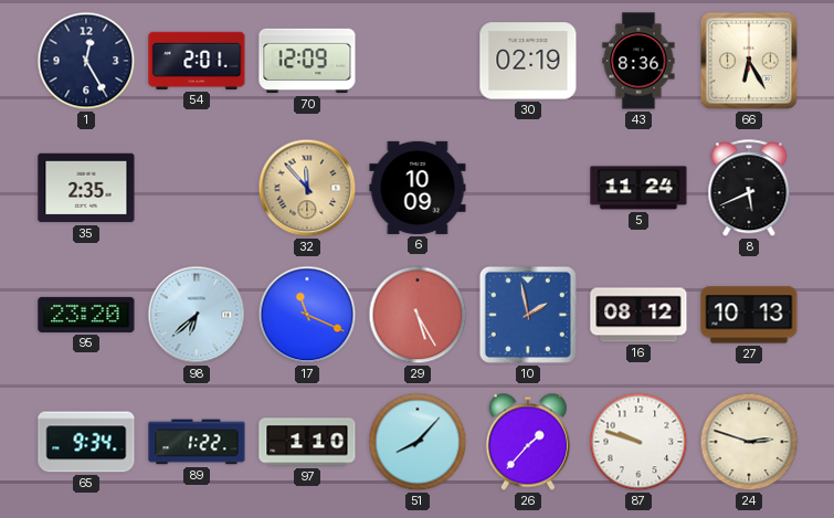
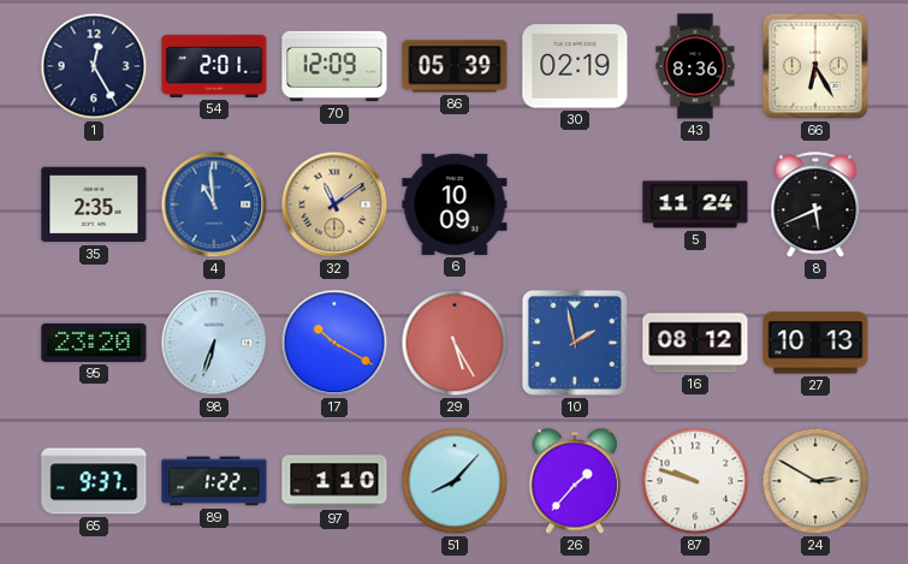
86: none -> 05:39 (455, 66)
4: none -> 10:59 (214, 204)
32: 11:53 -> 11:09 (334, 204)
98: 6:38 -> 6:33 (214, 343)
17: 11:19 -> 10:20 (334, 343)
65: 9:34 -> 9:37 (94, 481)
24: 2:48 -> 2:50 (815, 481)
